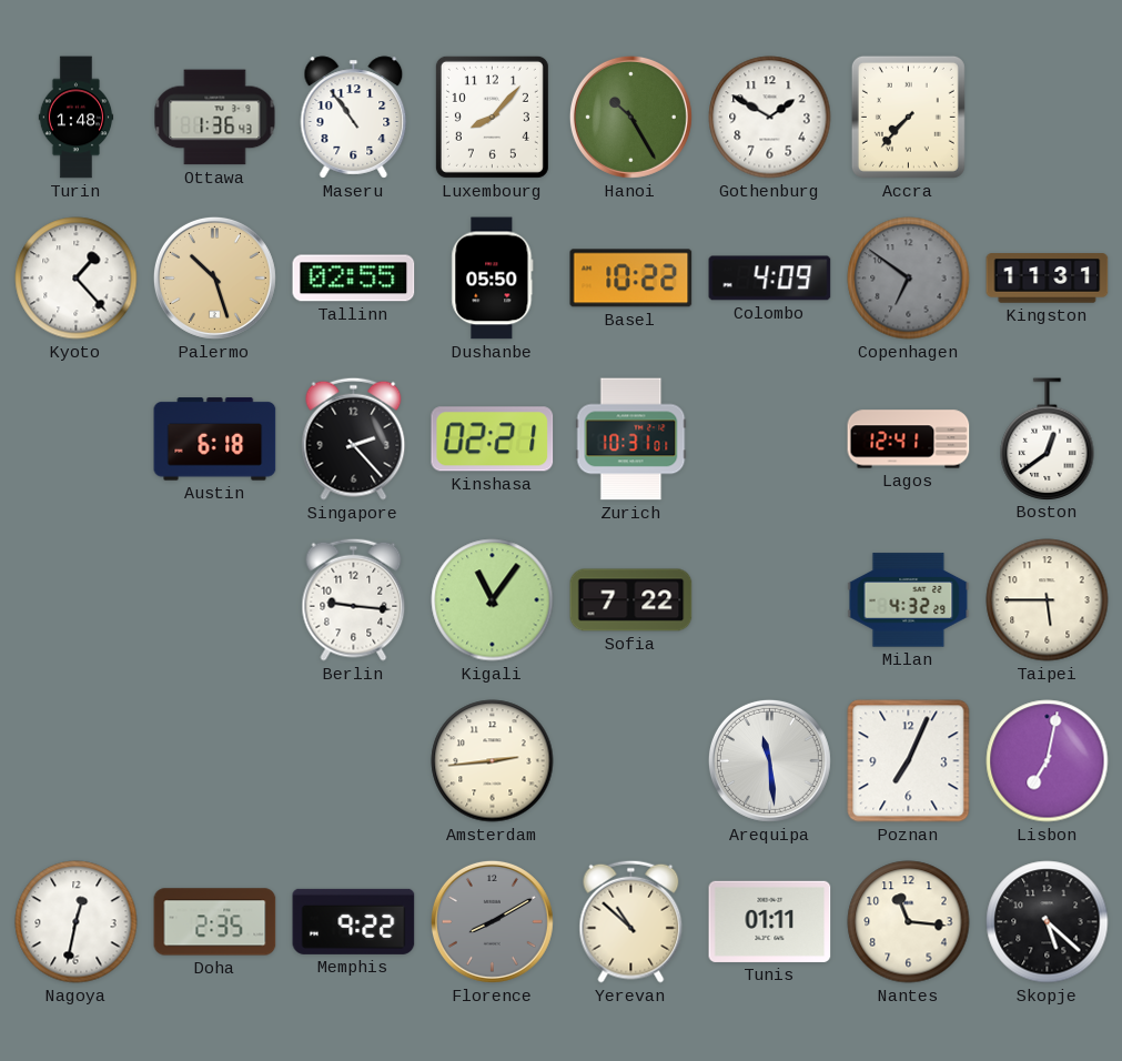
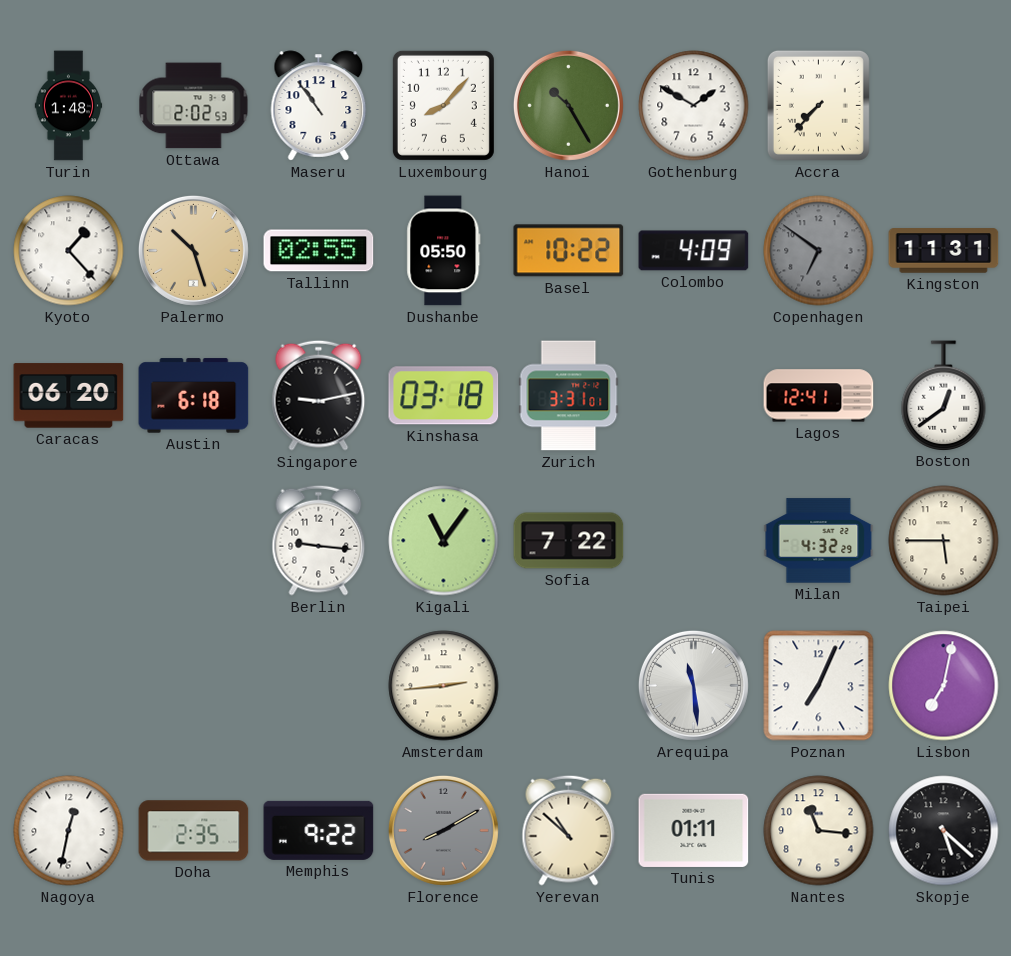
Ottawa: 1:36 -> 2:02 (194, 106)
Caracas: none -> 06:20 (69, 396)
Singapore: 2:23 -> 9:13 (319, 395)
Kinshasa: 02:21 -> 03:18 (444, 396)
Zurich: 10:31 -> 3:31 (569, 396)
